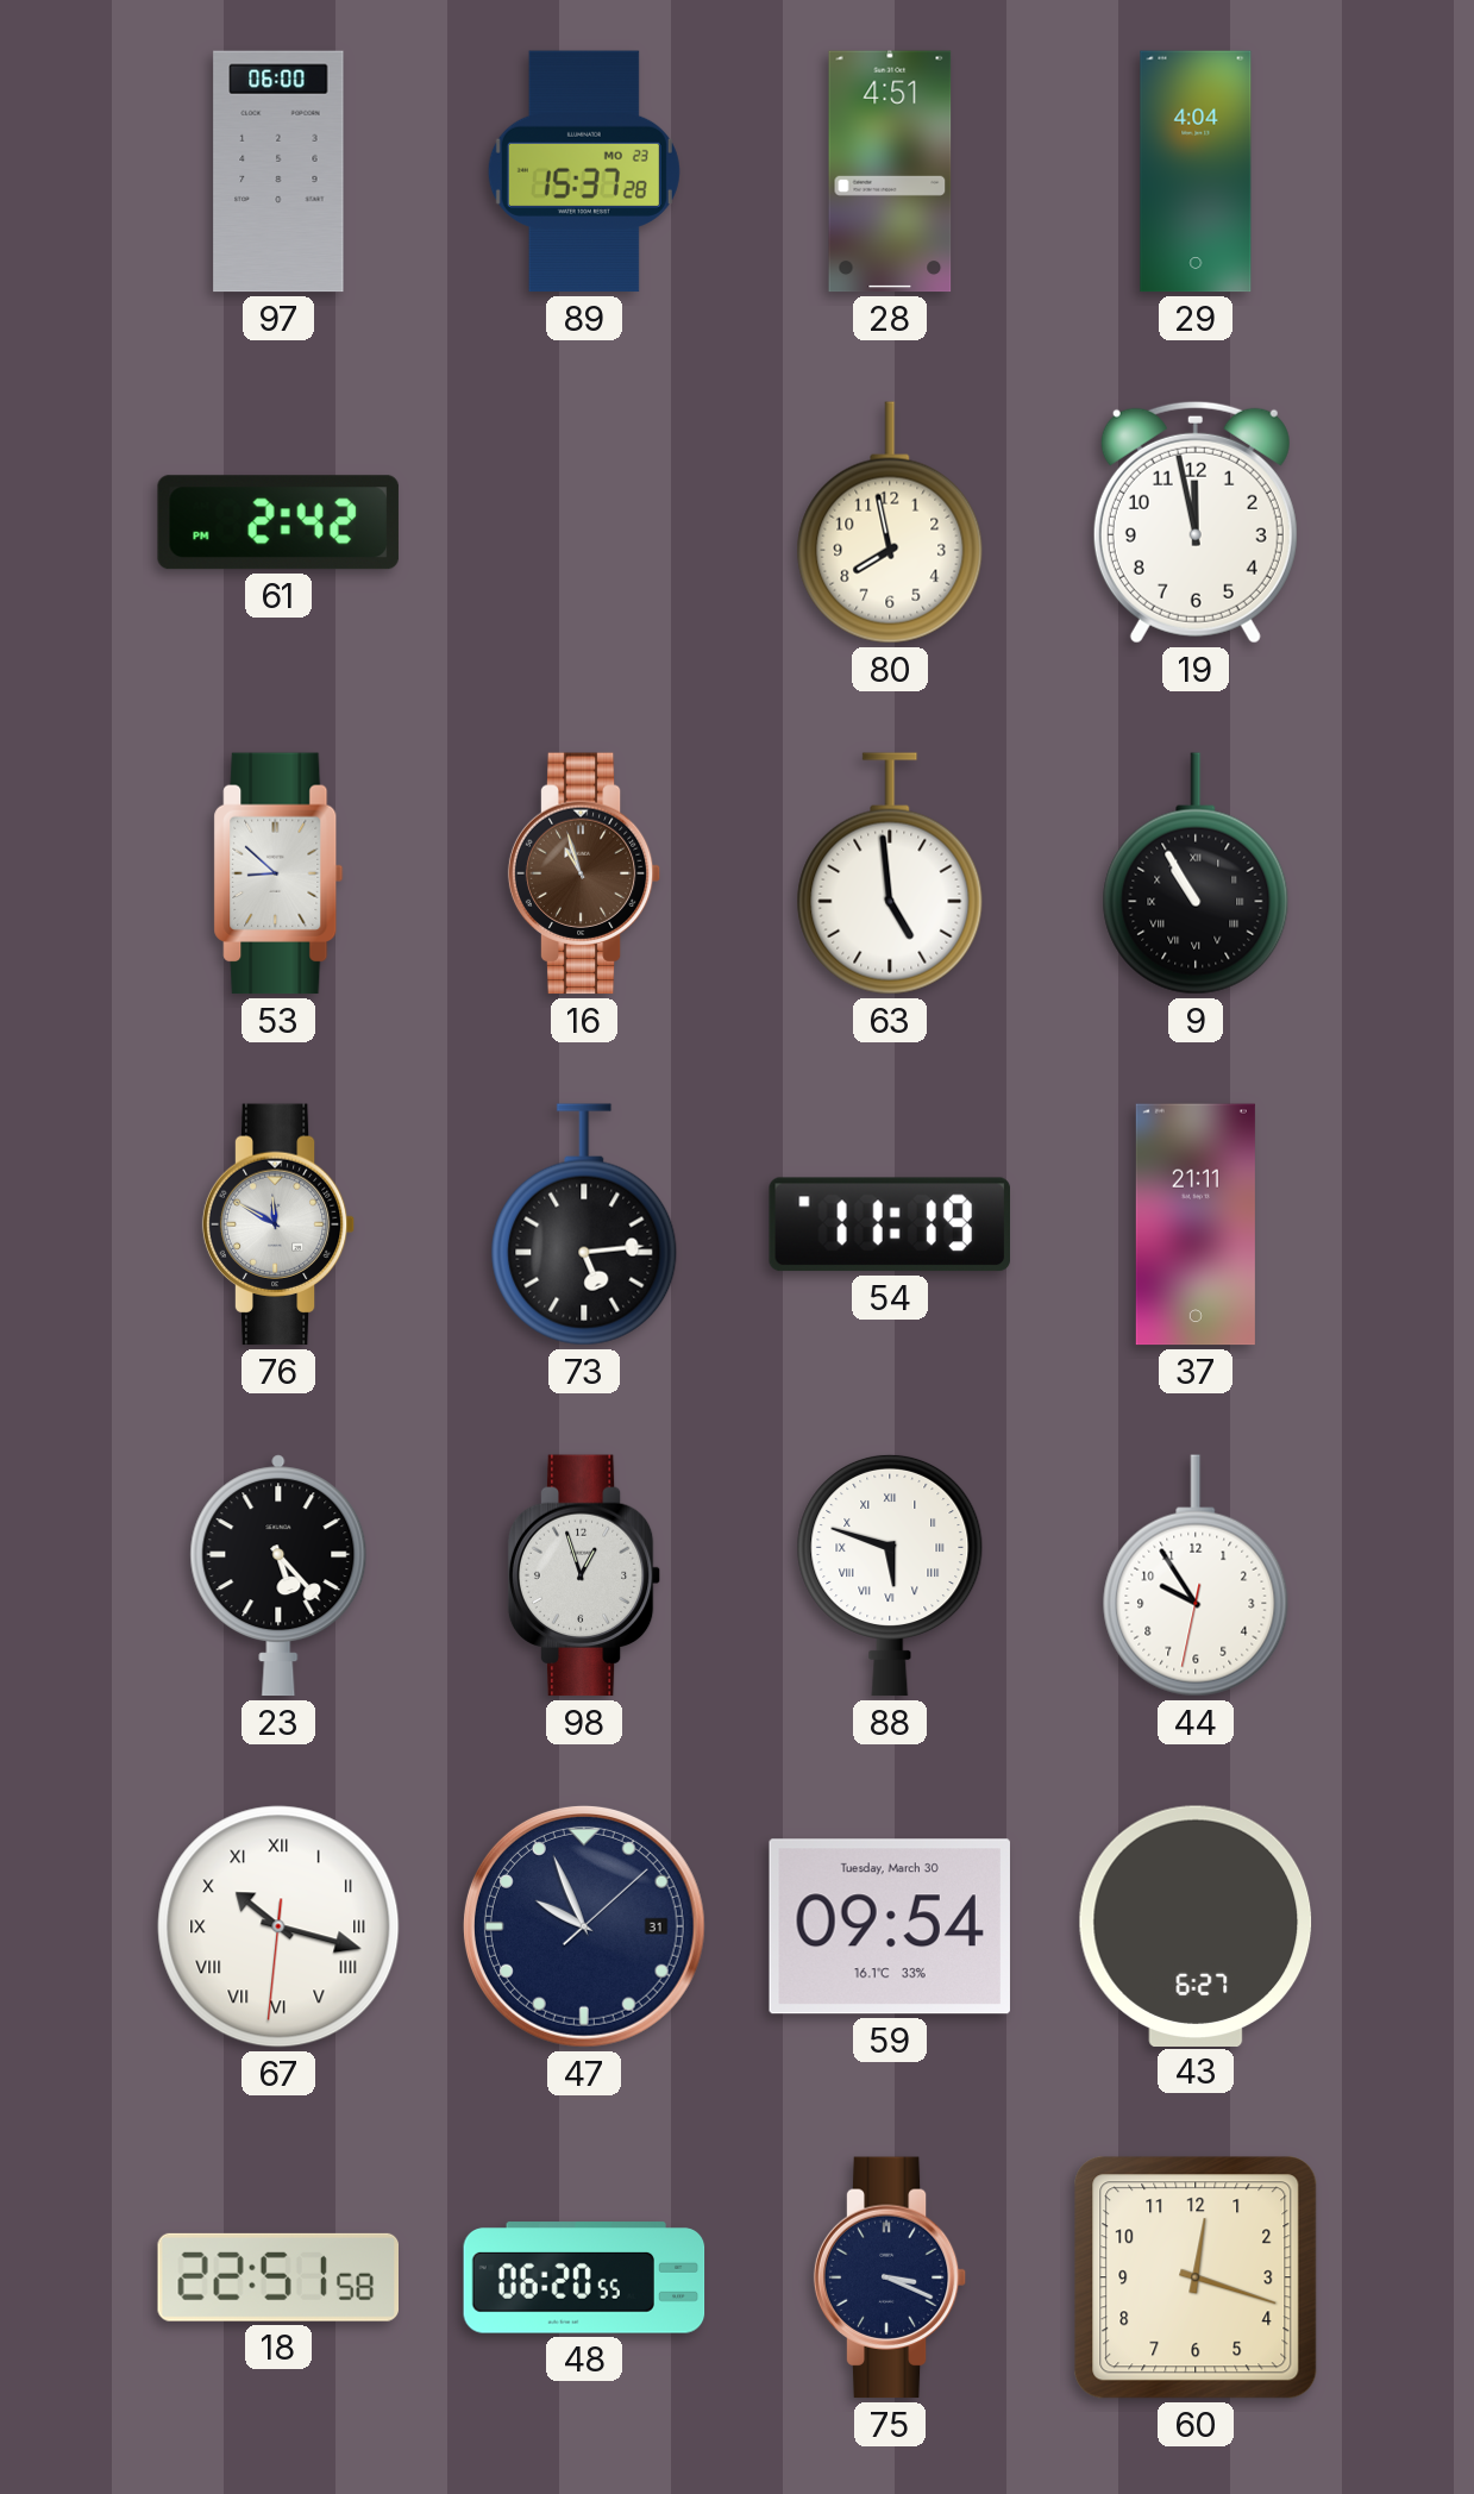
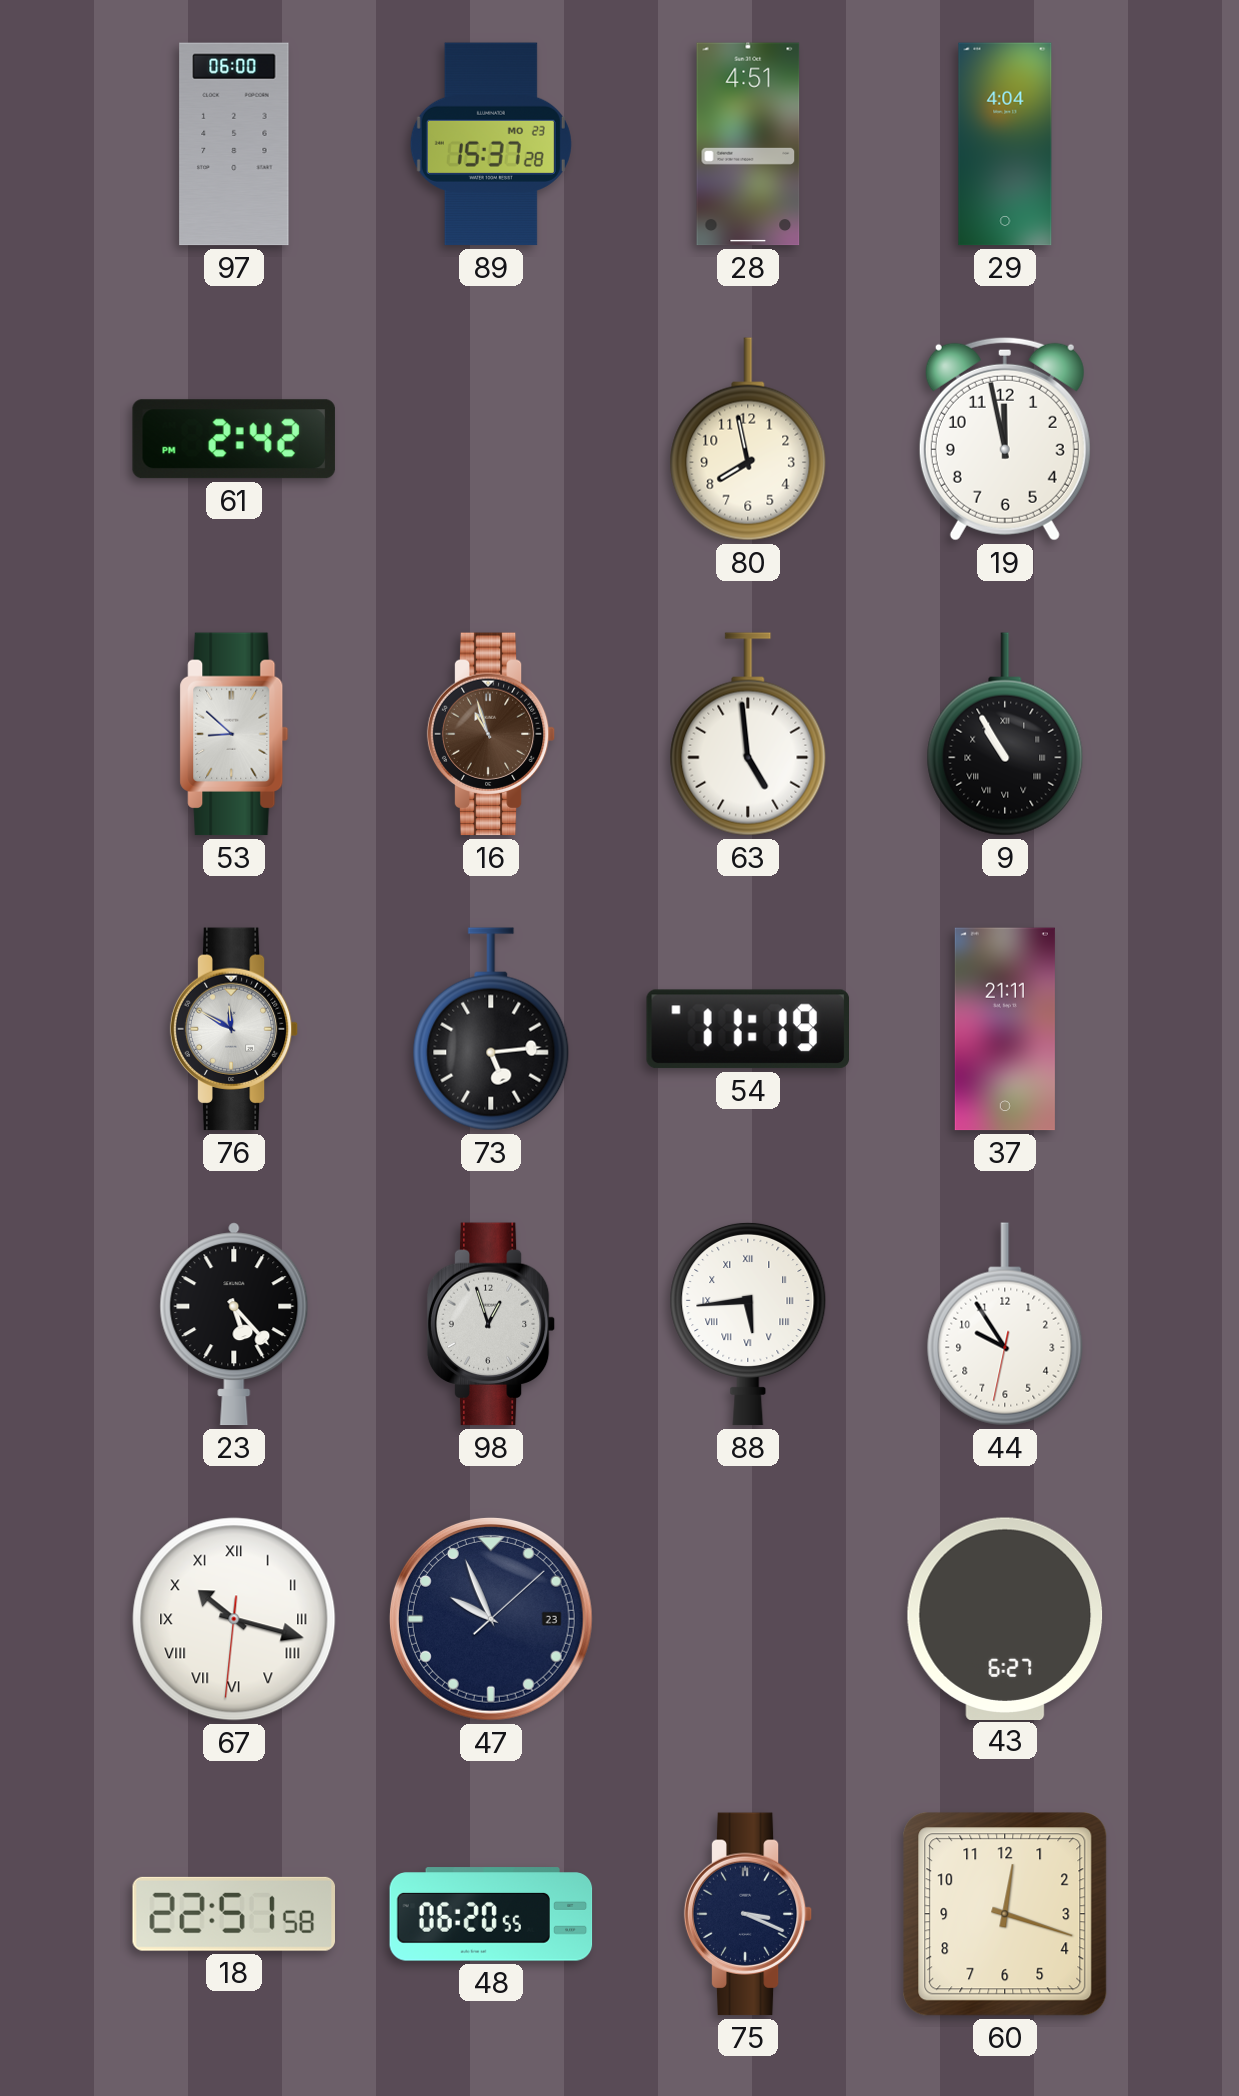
88: 5:48 -> 5:44 (748, 1324)
47 date: 31 -> 23 (491, 1619)
59: 09:54 -> none (890, 1926)
